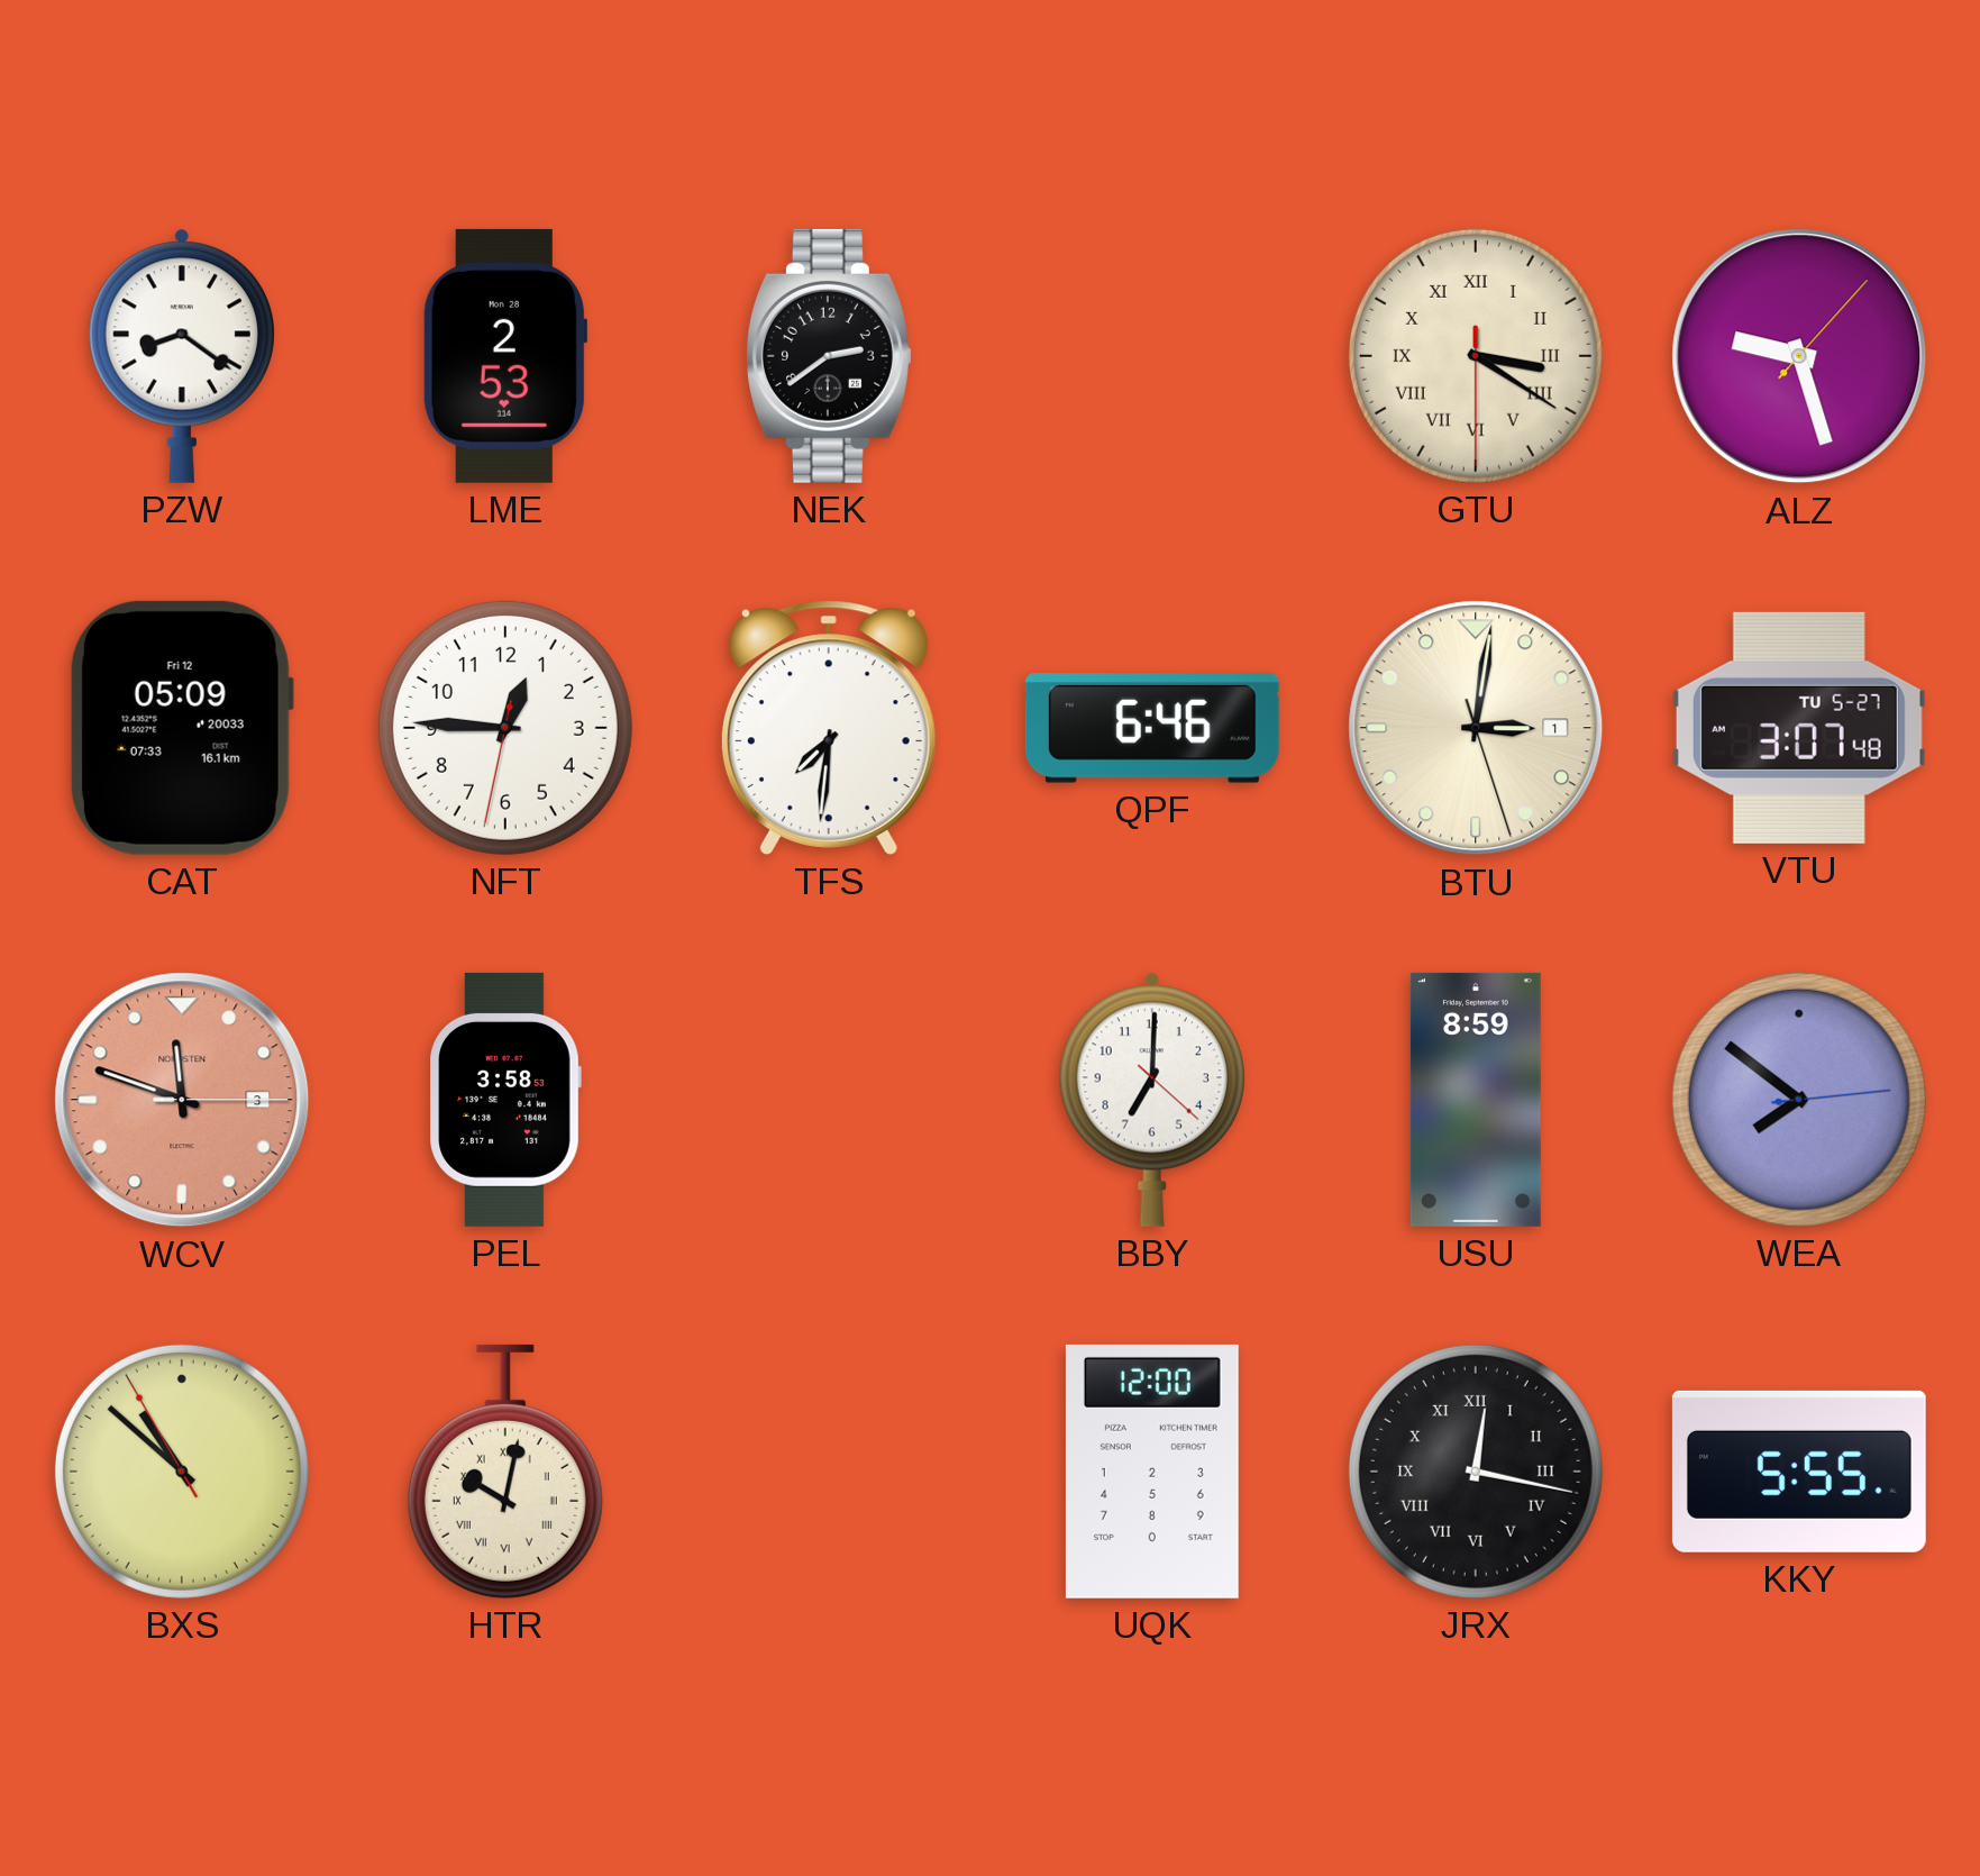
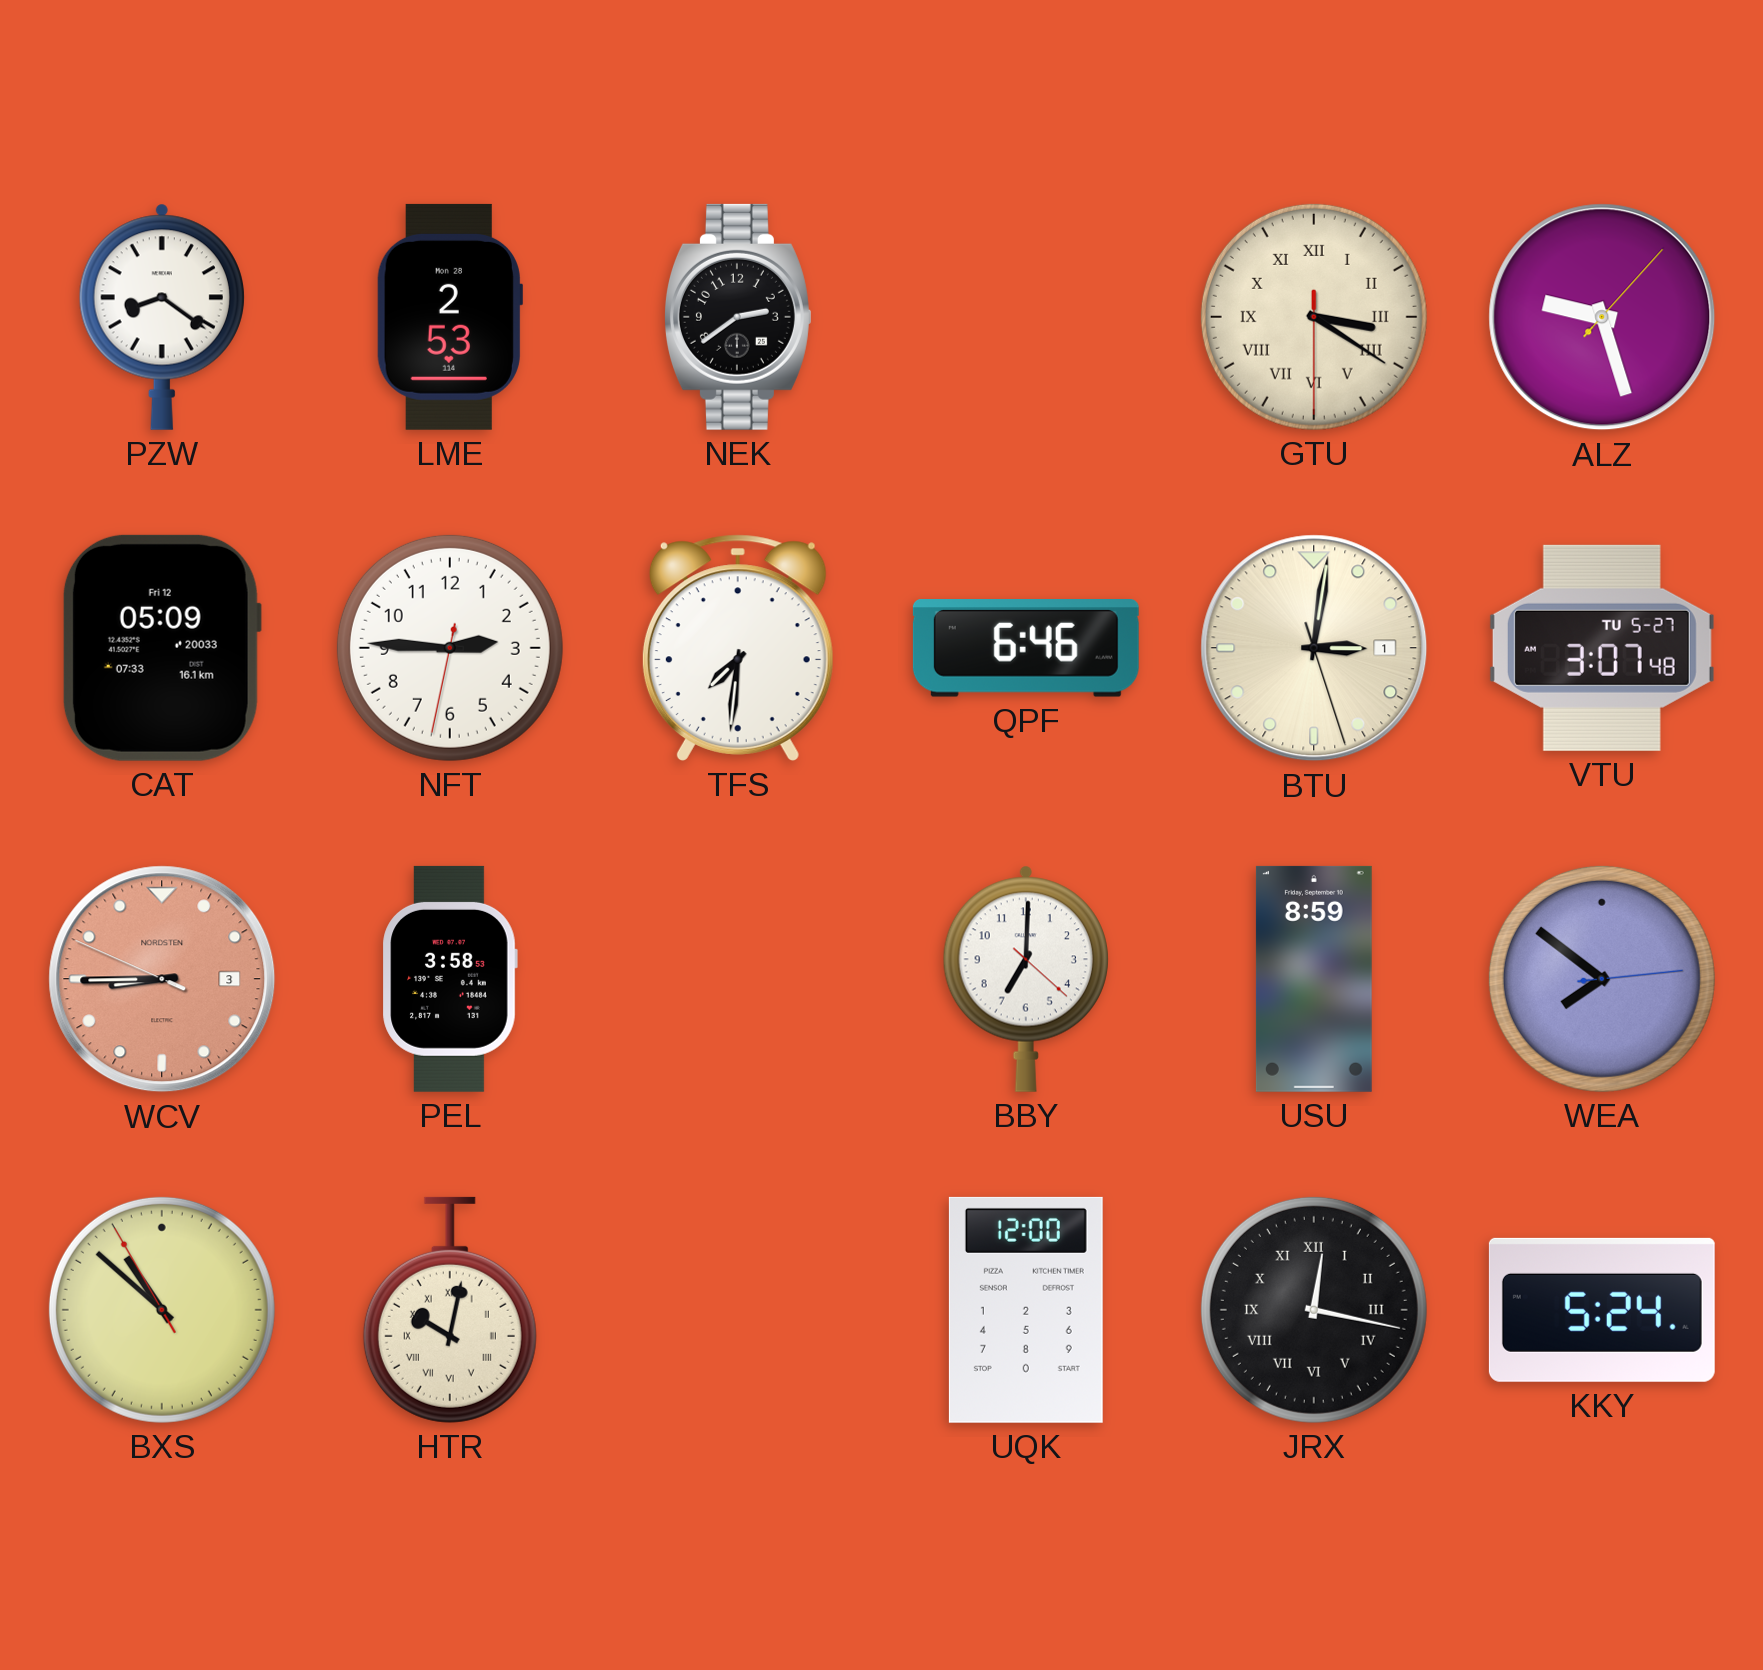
NFT: 12:45 -> 2:45 (450, 648)
WCV: 11:48 -> 8:44 (162, 979)
KKY: 5:55 -> 5:24 (1602, 1310)
